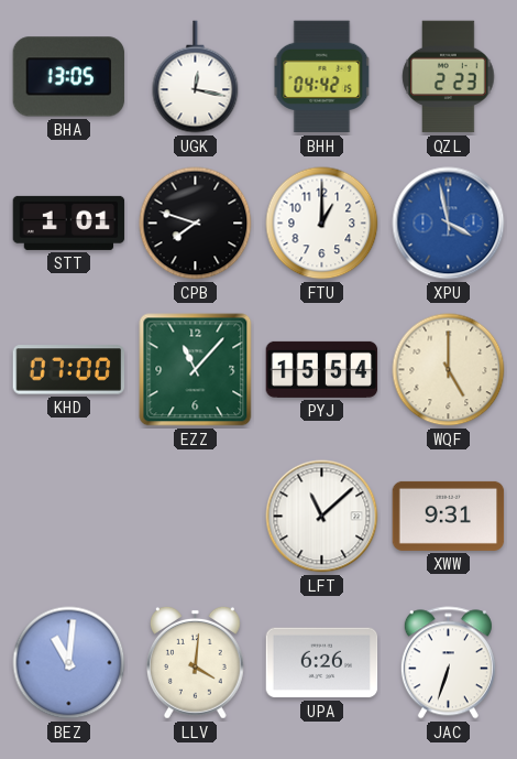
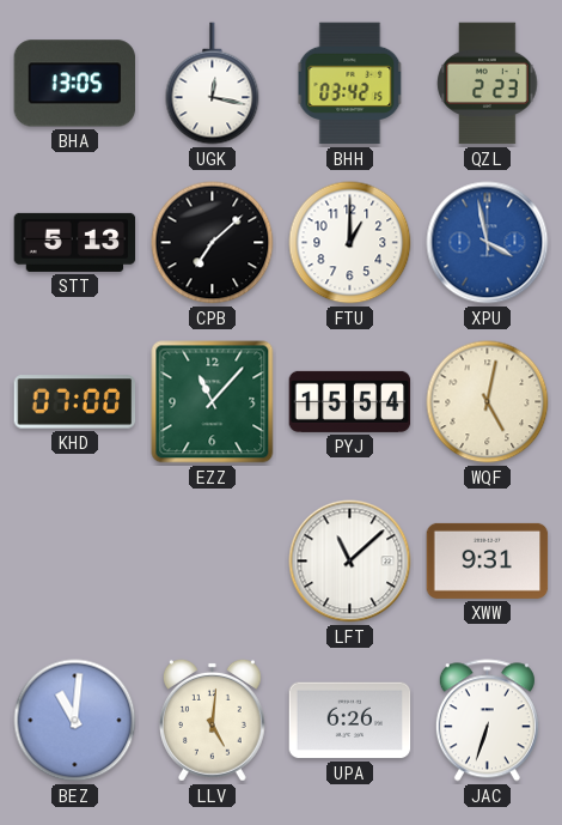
BHH: 04:42 -> 03:42 (350, 84)
STT: 1:01 -> 5:13 (75, 242)
CPB: 7:48 -> 7:08 (213, 243)
WQF: 5:00 -> 5:02 (488, 402)
LLV: 4:01 -> 5:01 (212, 720)
